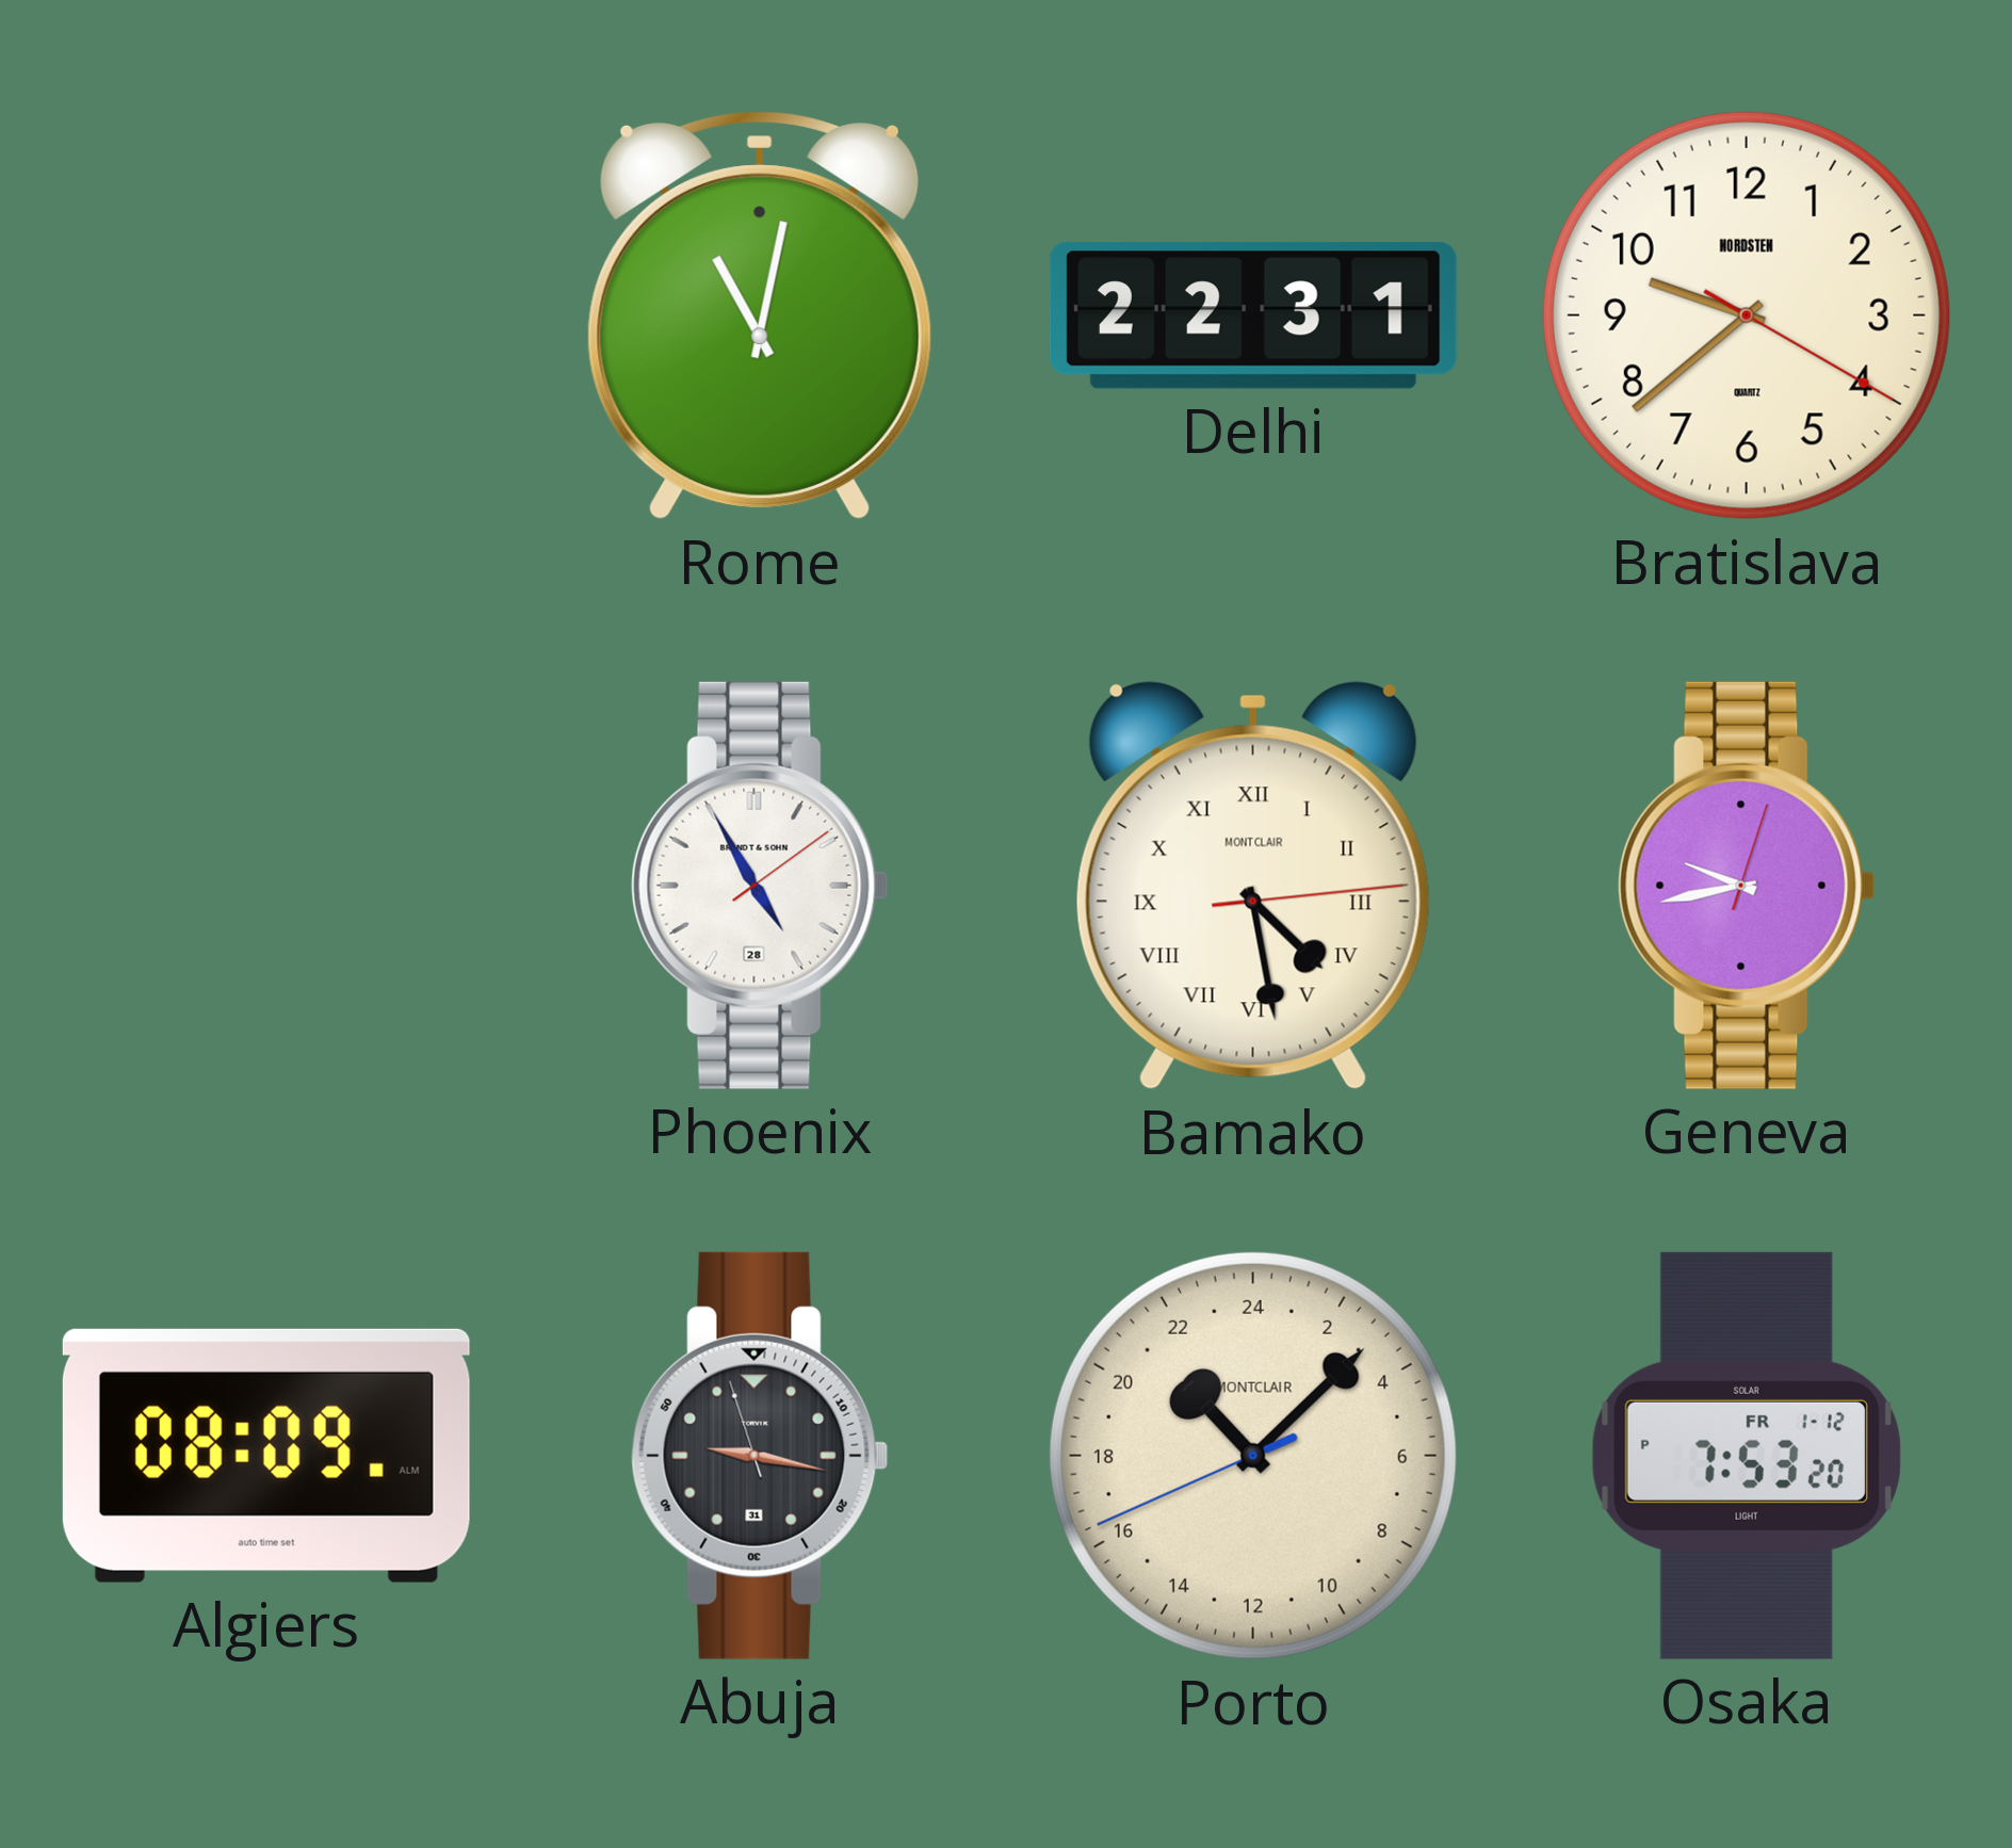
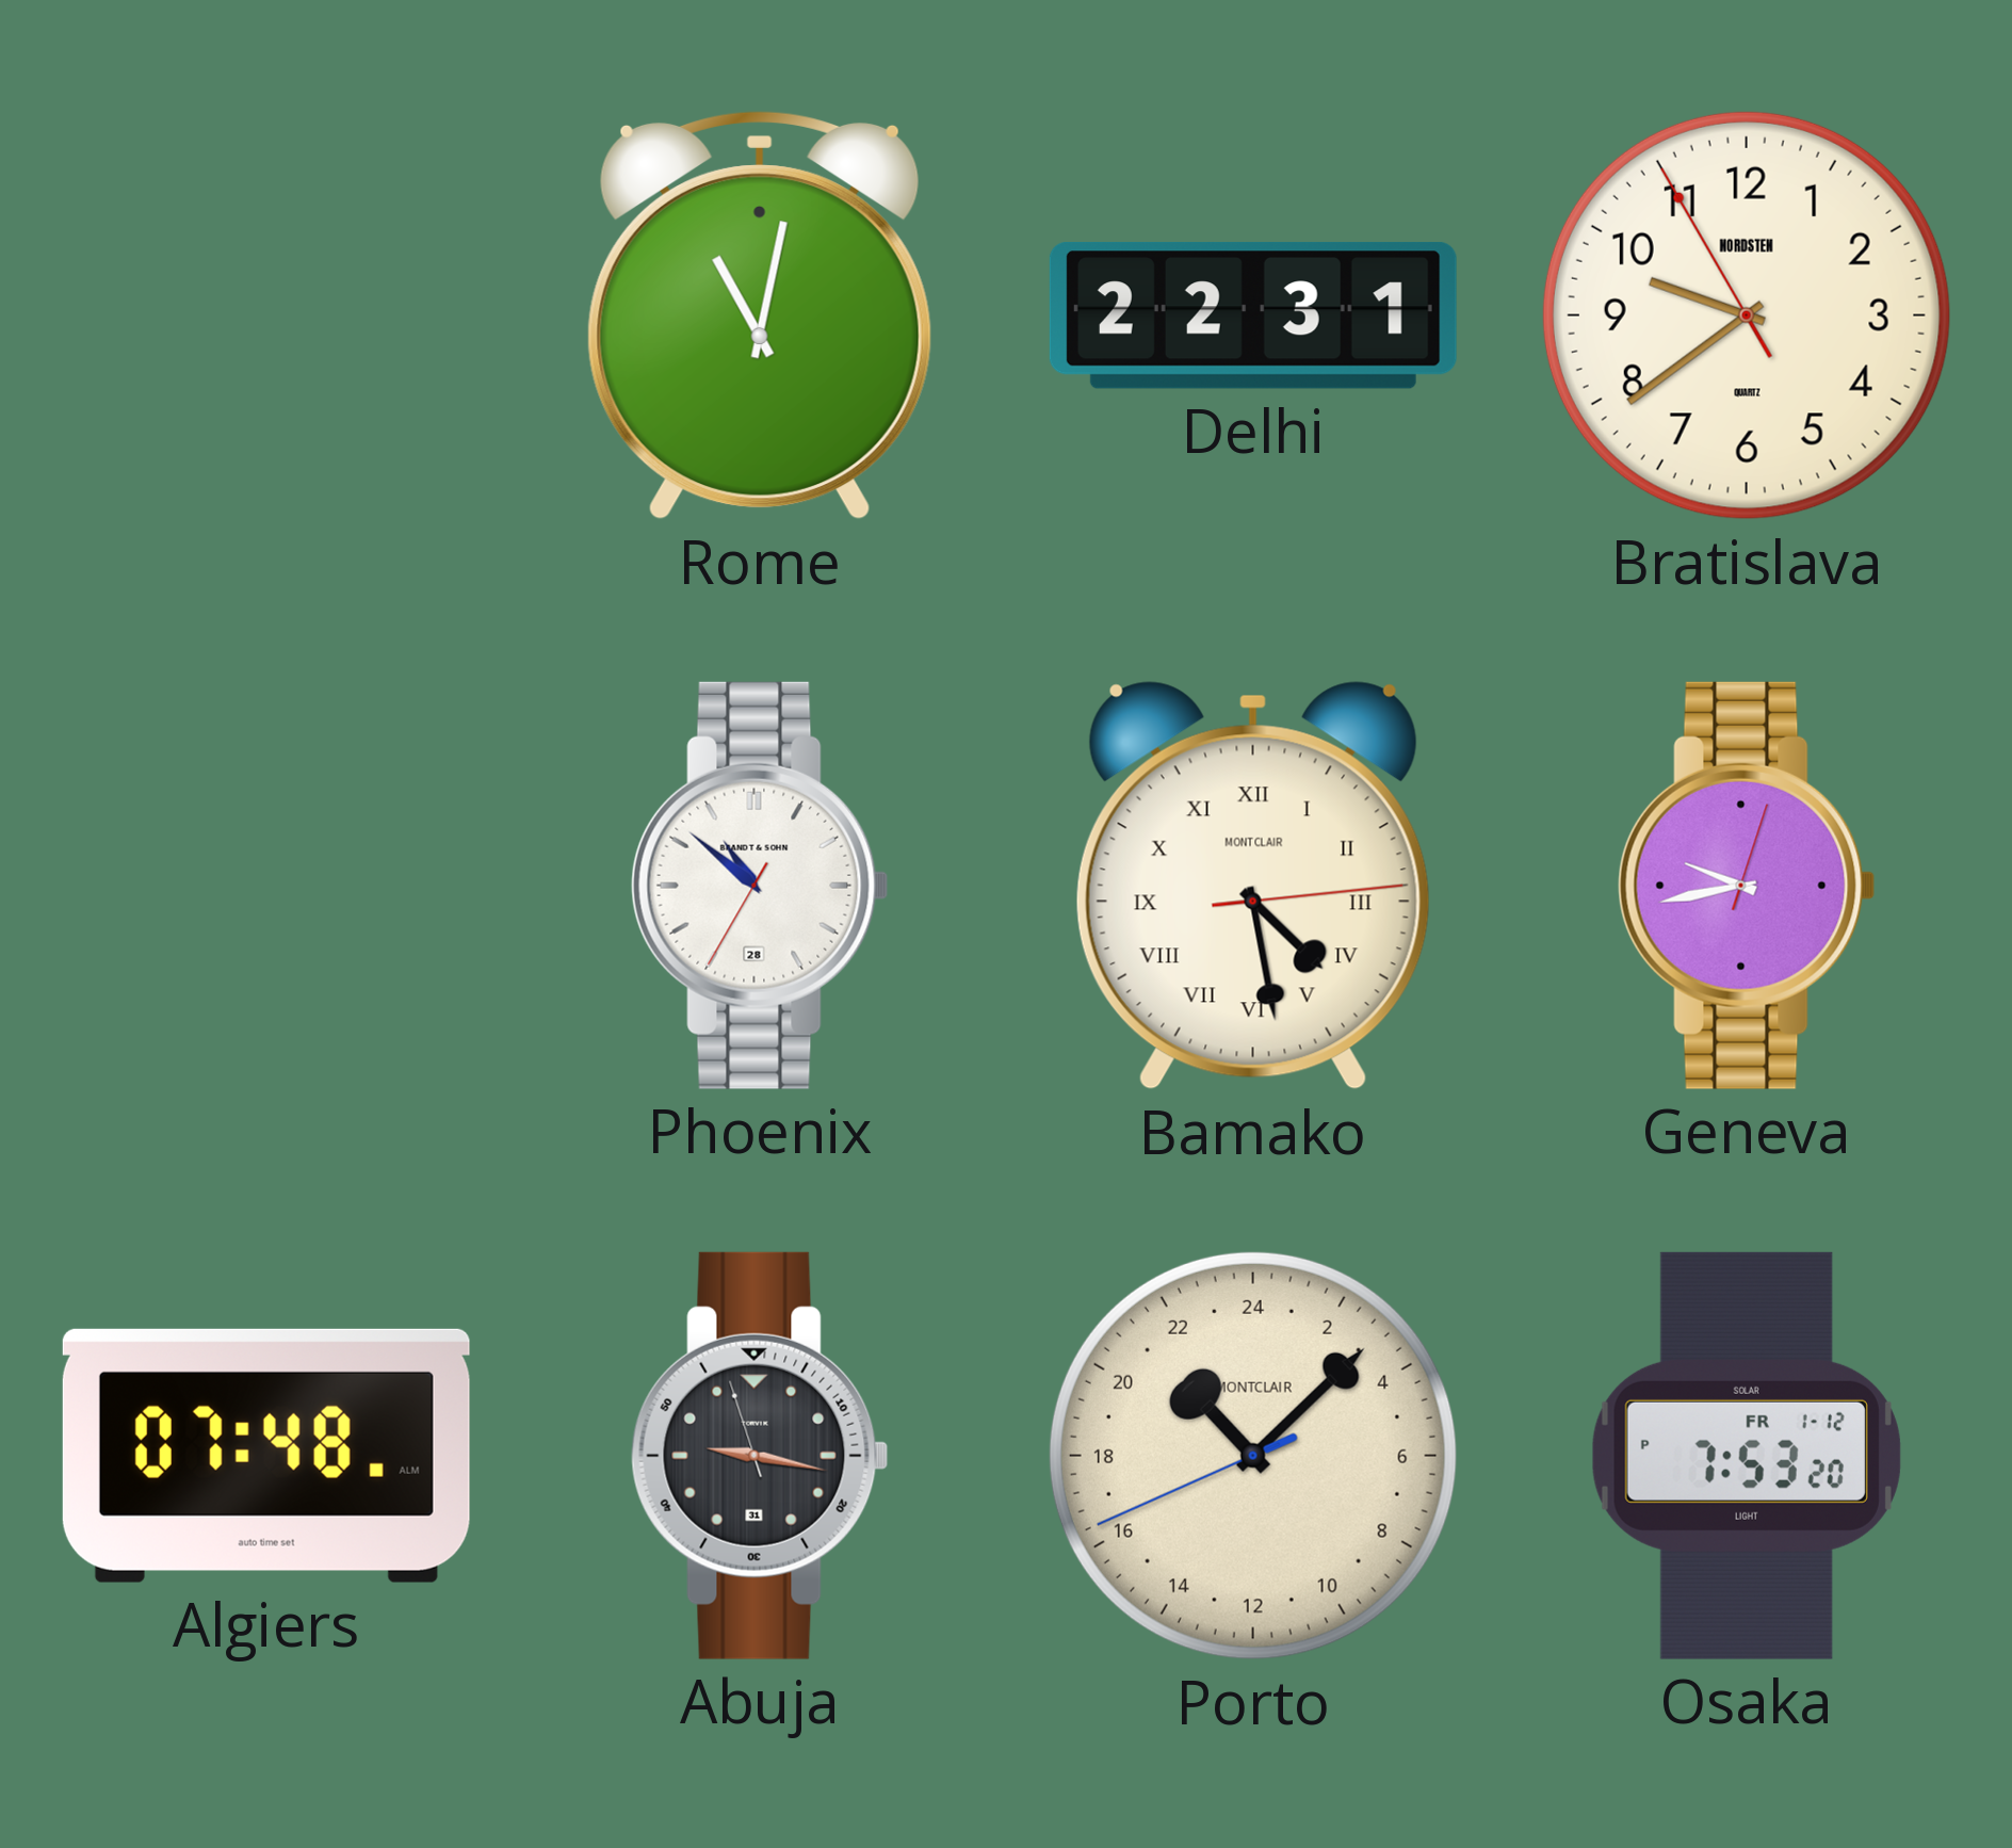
Bratislava: 9:38:20 -> 9:38:55 (1747, 315)
Phoenix: 4:55 -> 10:51 (760, 886)
Algiers: 08:09 -> 07:48 (266, 1456)
